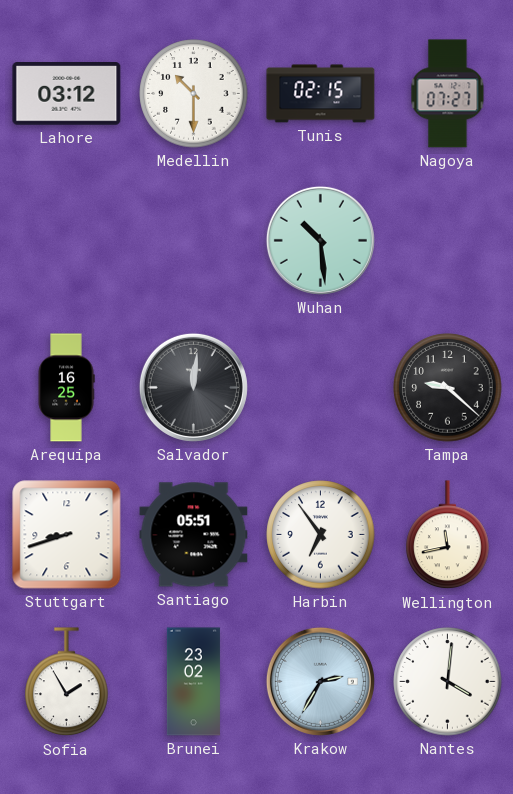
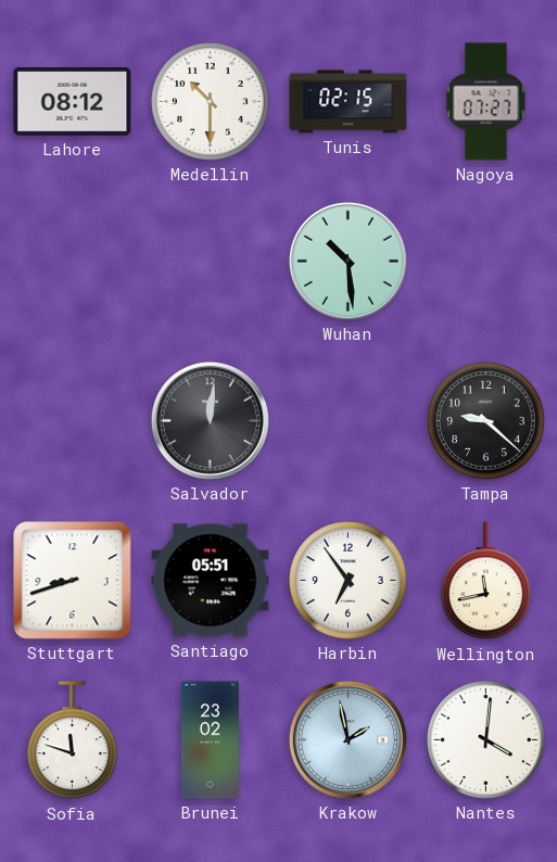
Lahore: 03:12 -> 08:12 (73, 102)
Arequipa: 16:25 -> none (66, 388)
Sofia: 1:55 -> 11:48 (73, 740)
Krakow: 2:35 -> 1:58 (347, 739)
